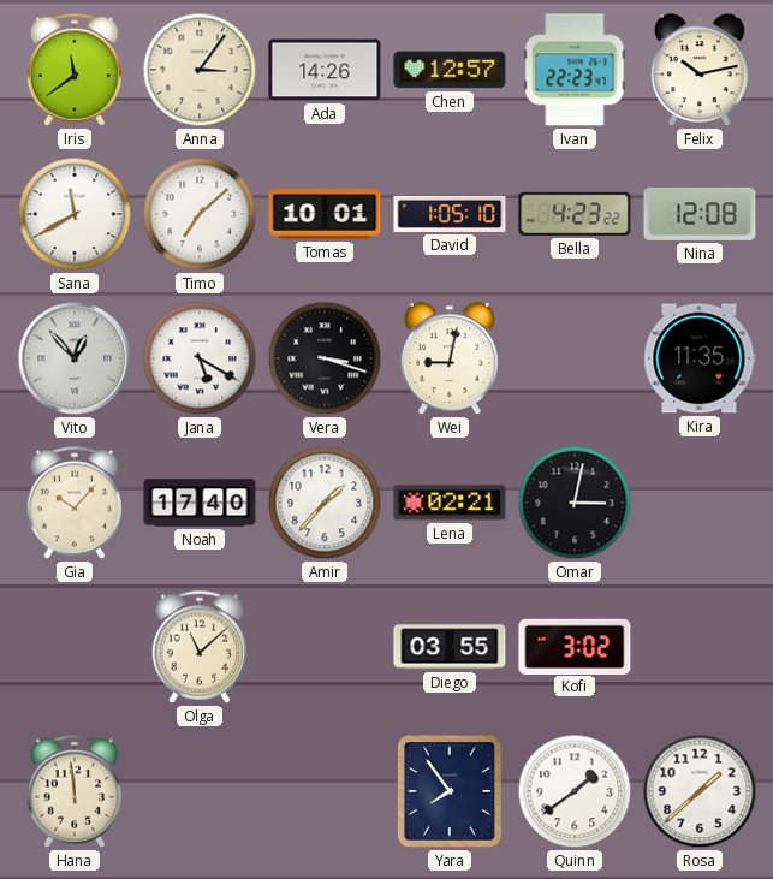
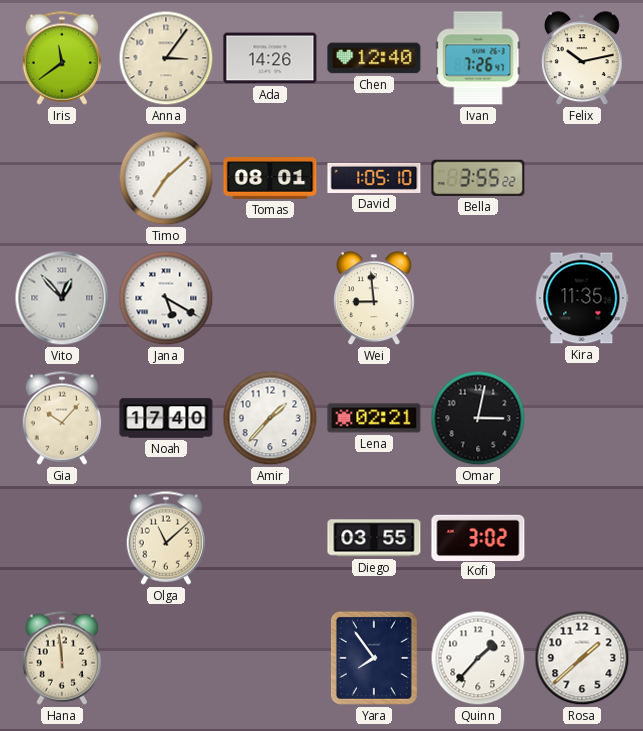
Chen: 12:57 -> 12:40 (374, 58)
Ivan: 22:23 -> 7:26 (478, 58)
Sana: 11:40 -> none (75, 214)
Tomas: 10:01 -> 08:01 (270, 178)
Bella: 4:23 -> 3:55 (478, 178)
Nina: 12:08 -> none (700, 214)
Vera: 3:18 -> none (325, 358)
Wei: 9:02 -> 8:59 (374, 299)
Quinn: 1:39 -> 1:37 (478, 658)
